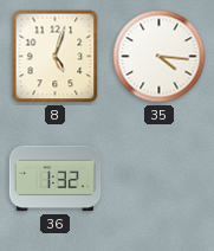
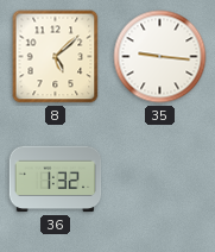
8: 5:03 -> 5:08 (56, 57)
35: 4:16 -> 9:16 (160, 57)
